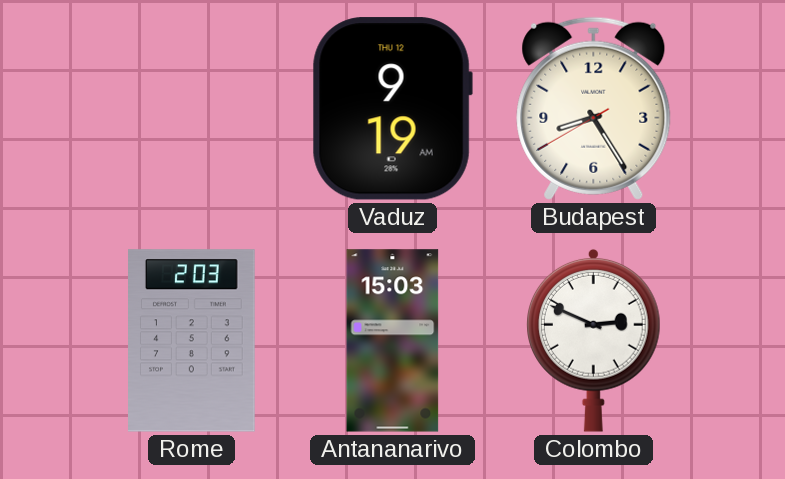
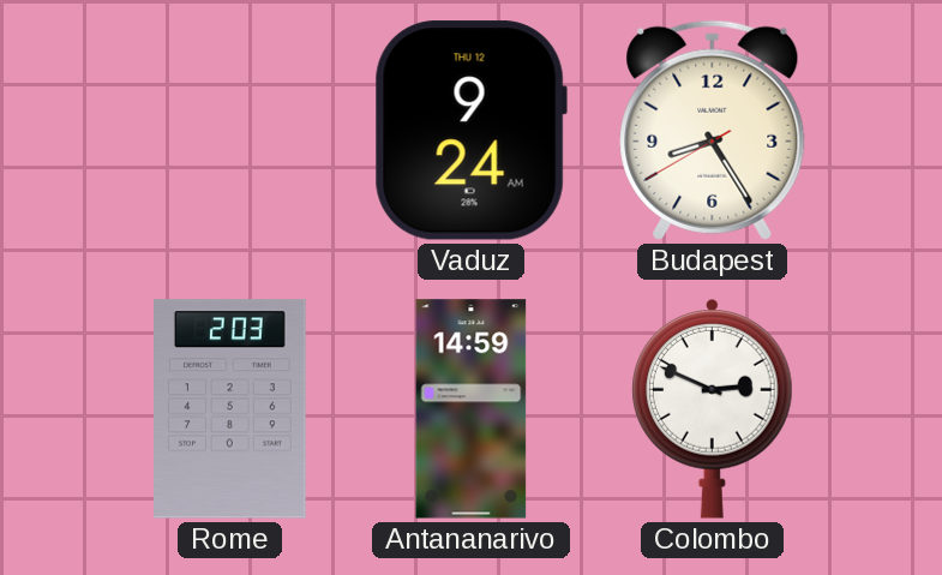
Vaduz: 9:19 -> 9:24 (470, 131)
Antananarivo: 15:03 -> 14:59 (472, 409)
